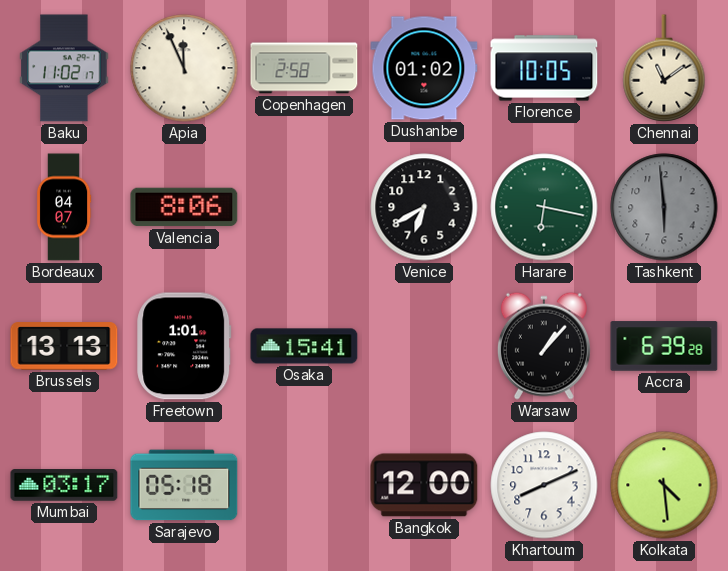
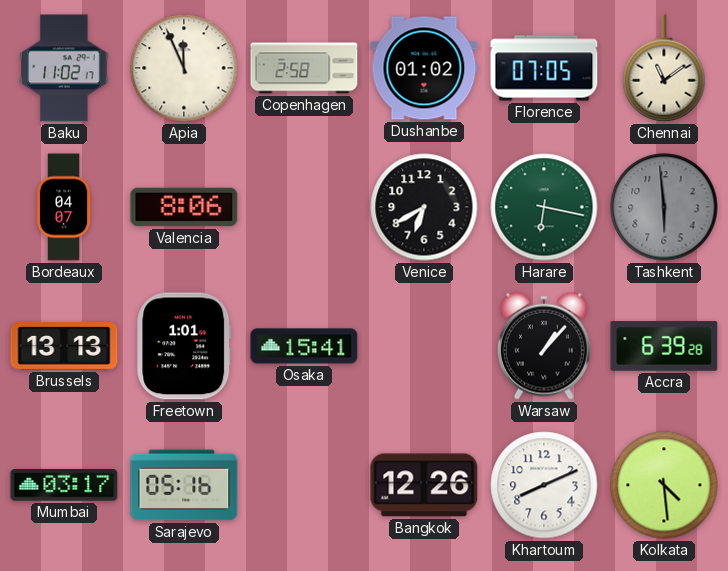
Florence: 10:05 -> 07:05 (544, 68)
Sarajevo: 05:18 -> 05:16 (184, 485)
Bangkok: 12:00 -> 12:26 (424, 485)
